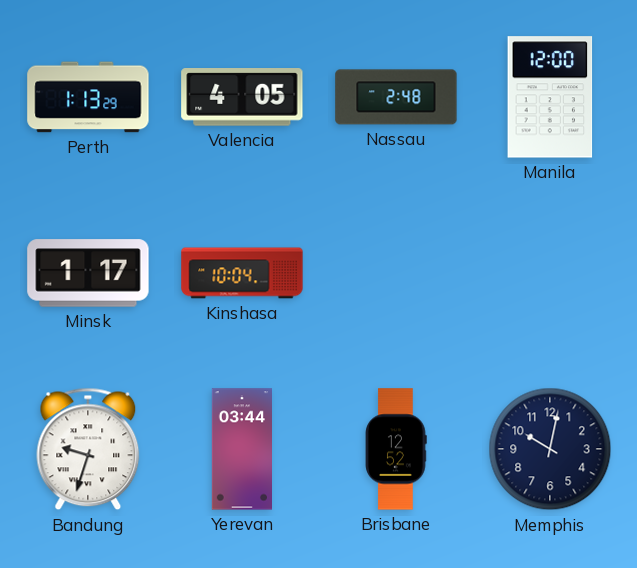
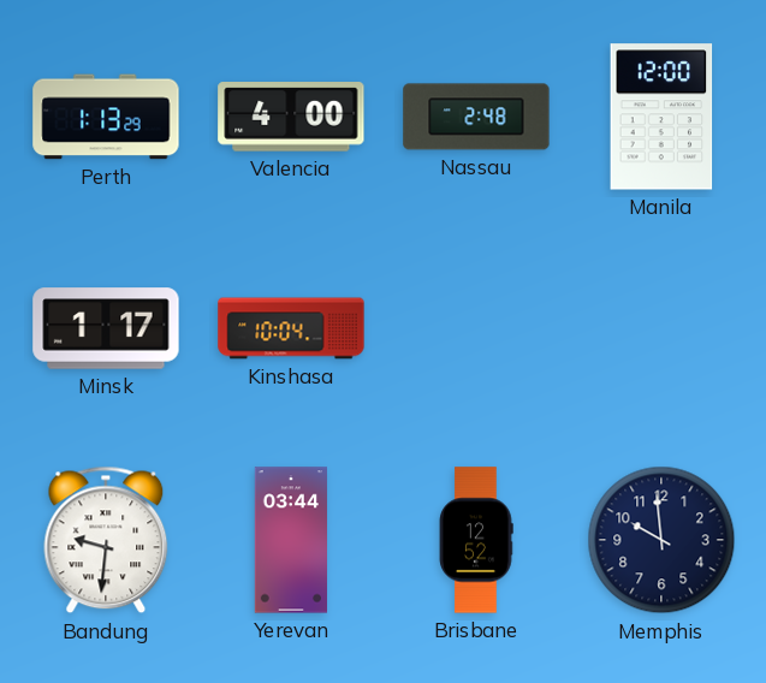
Valencia: 4:05 -> 4:00 (291, 118)
Bandung: 9:33 -> 9:31 (106, 540)
Memphis: 10:02 -> 9:59 (661, 540)
